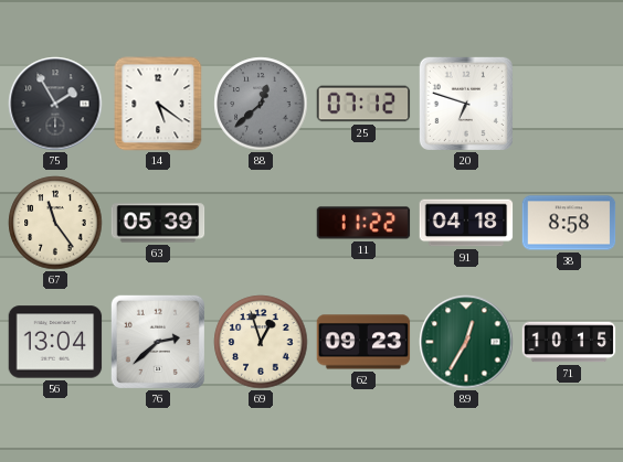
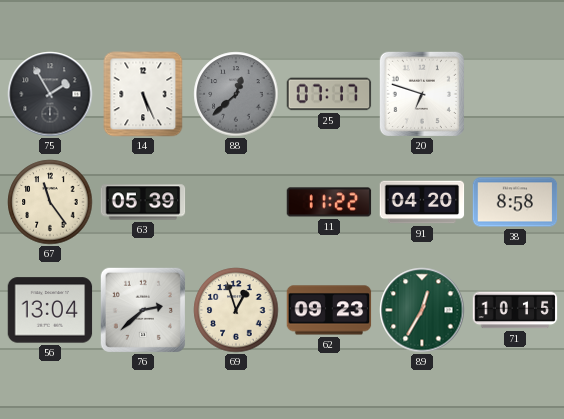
14: 5:21 -> 5:26 (143, 94)
25: 07:12 -> 07:17 (329, 94)
91: 04:18 -> 04:20 (422, 202)
